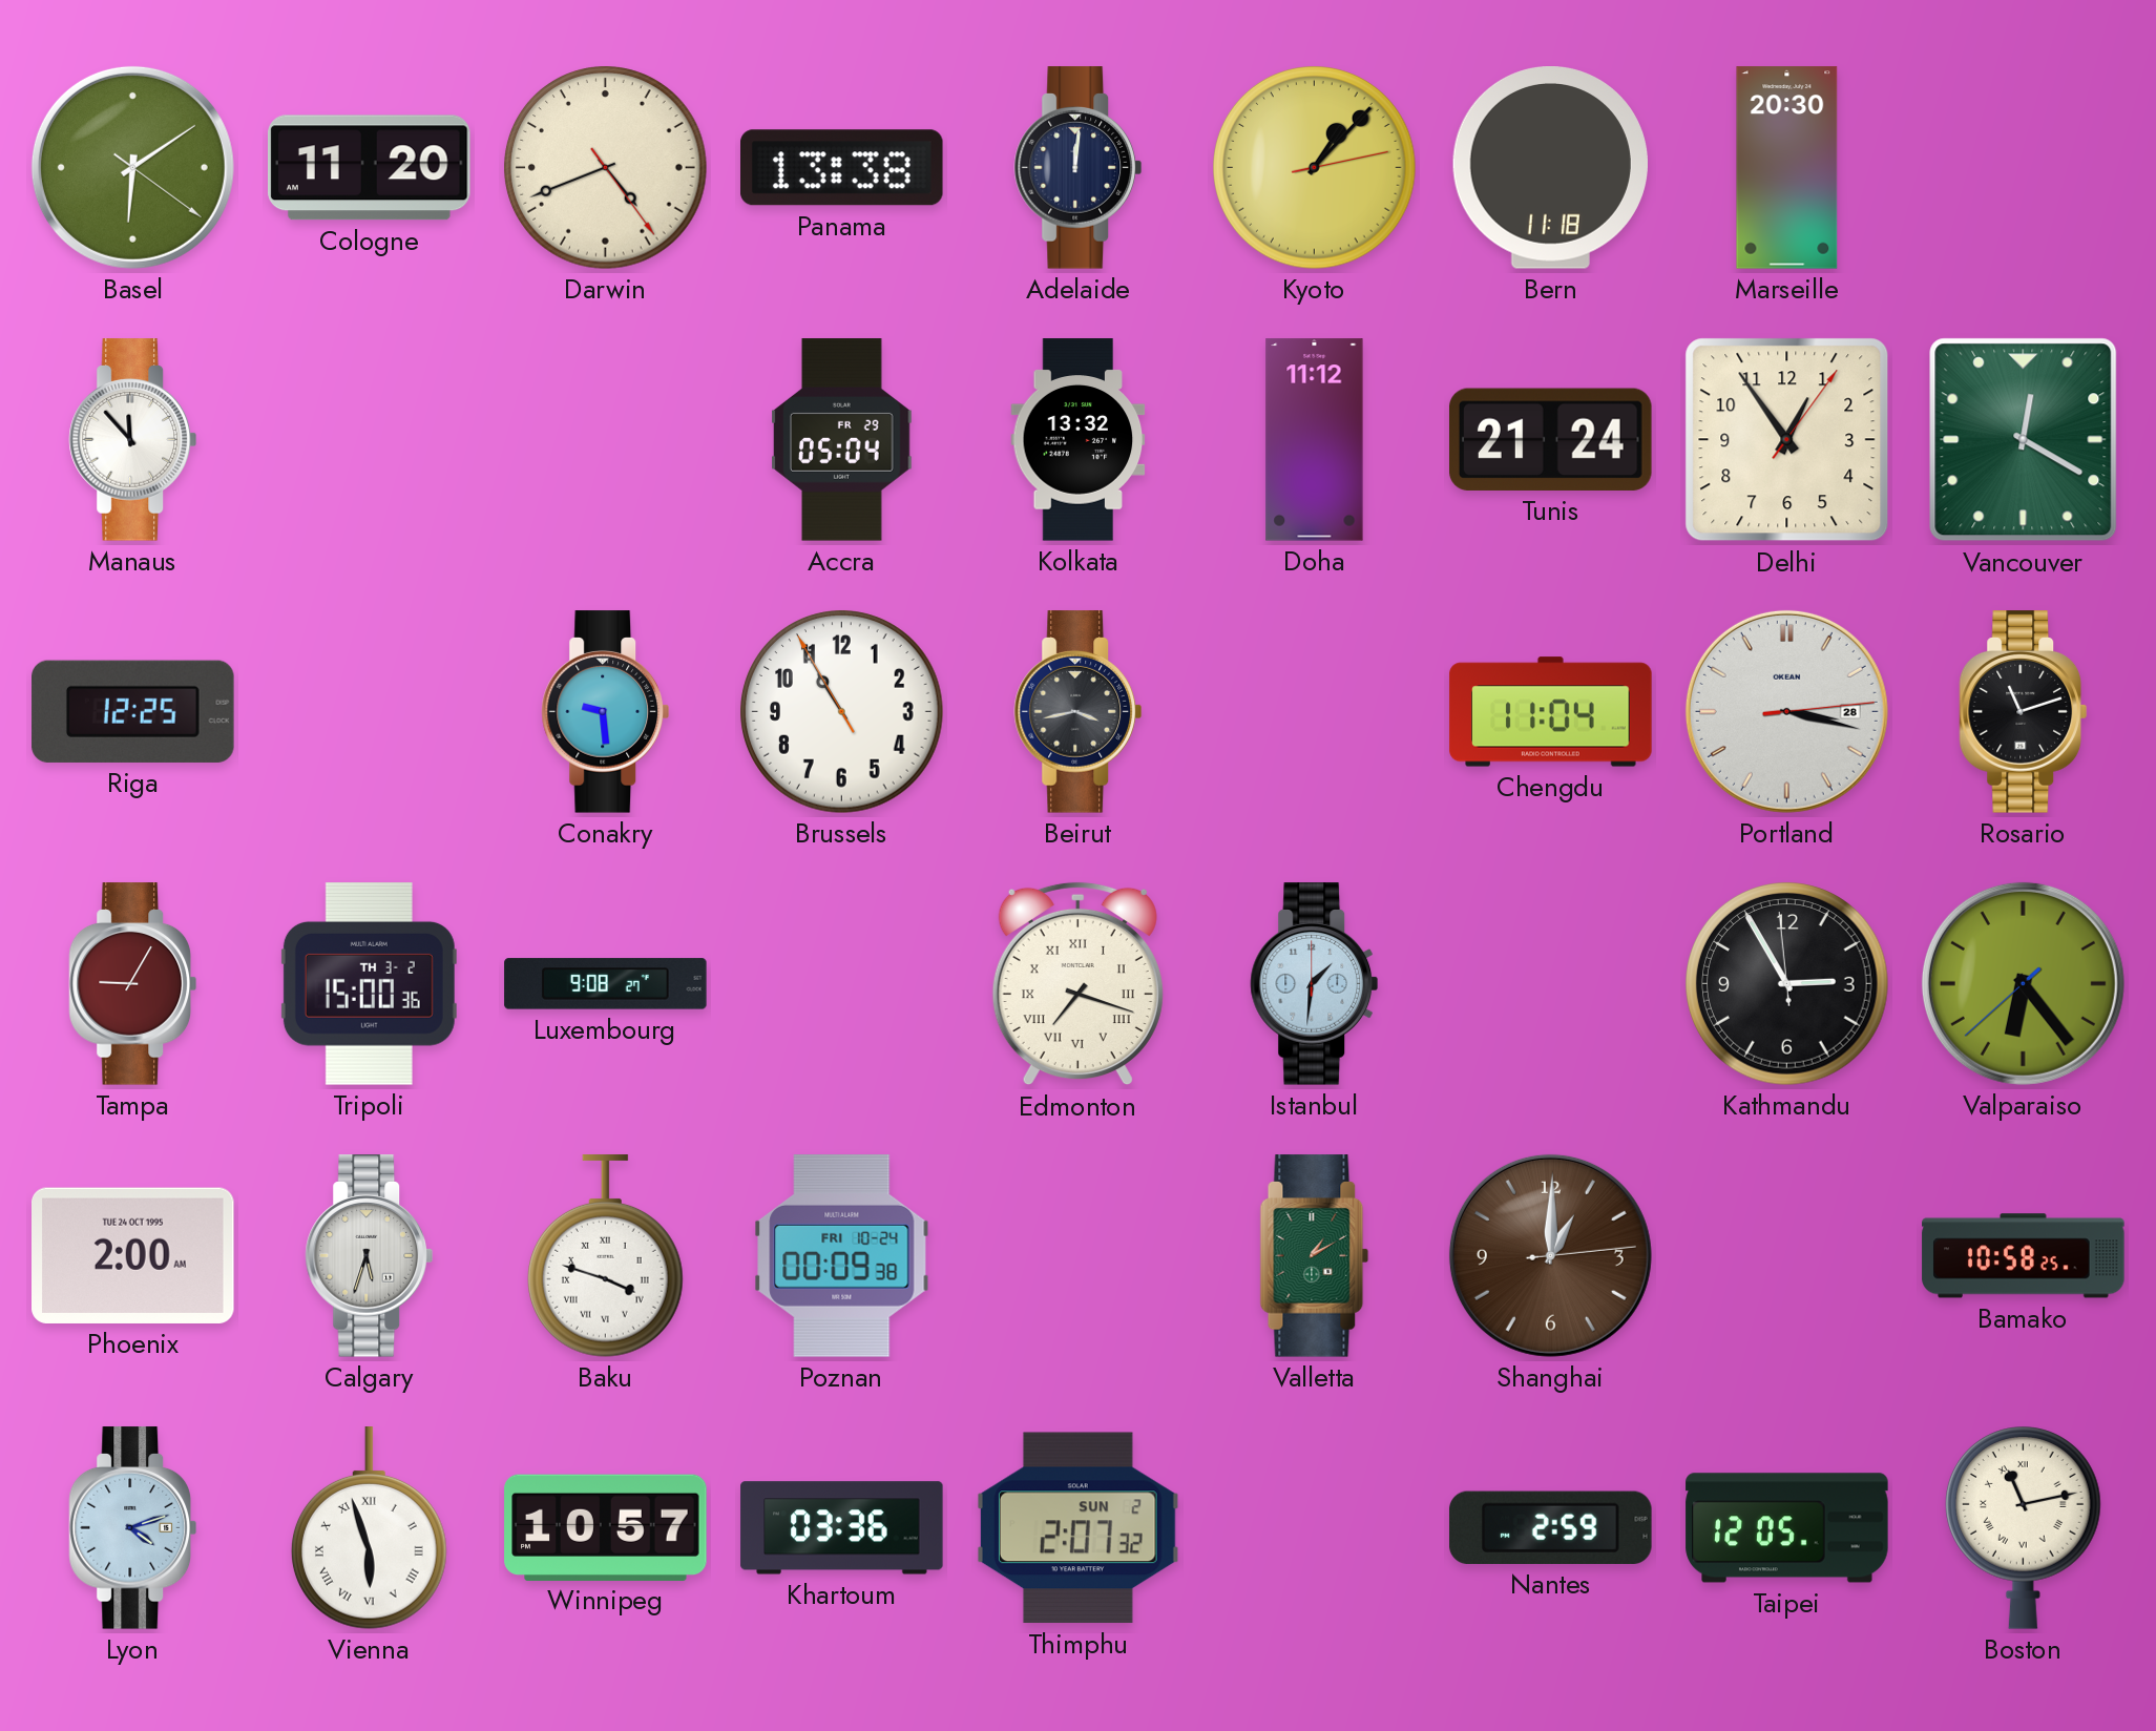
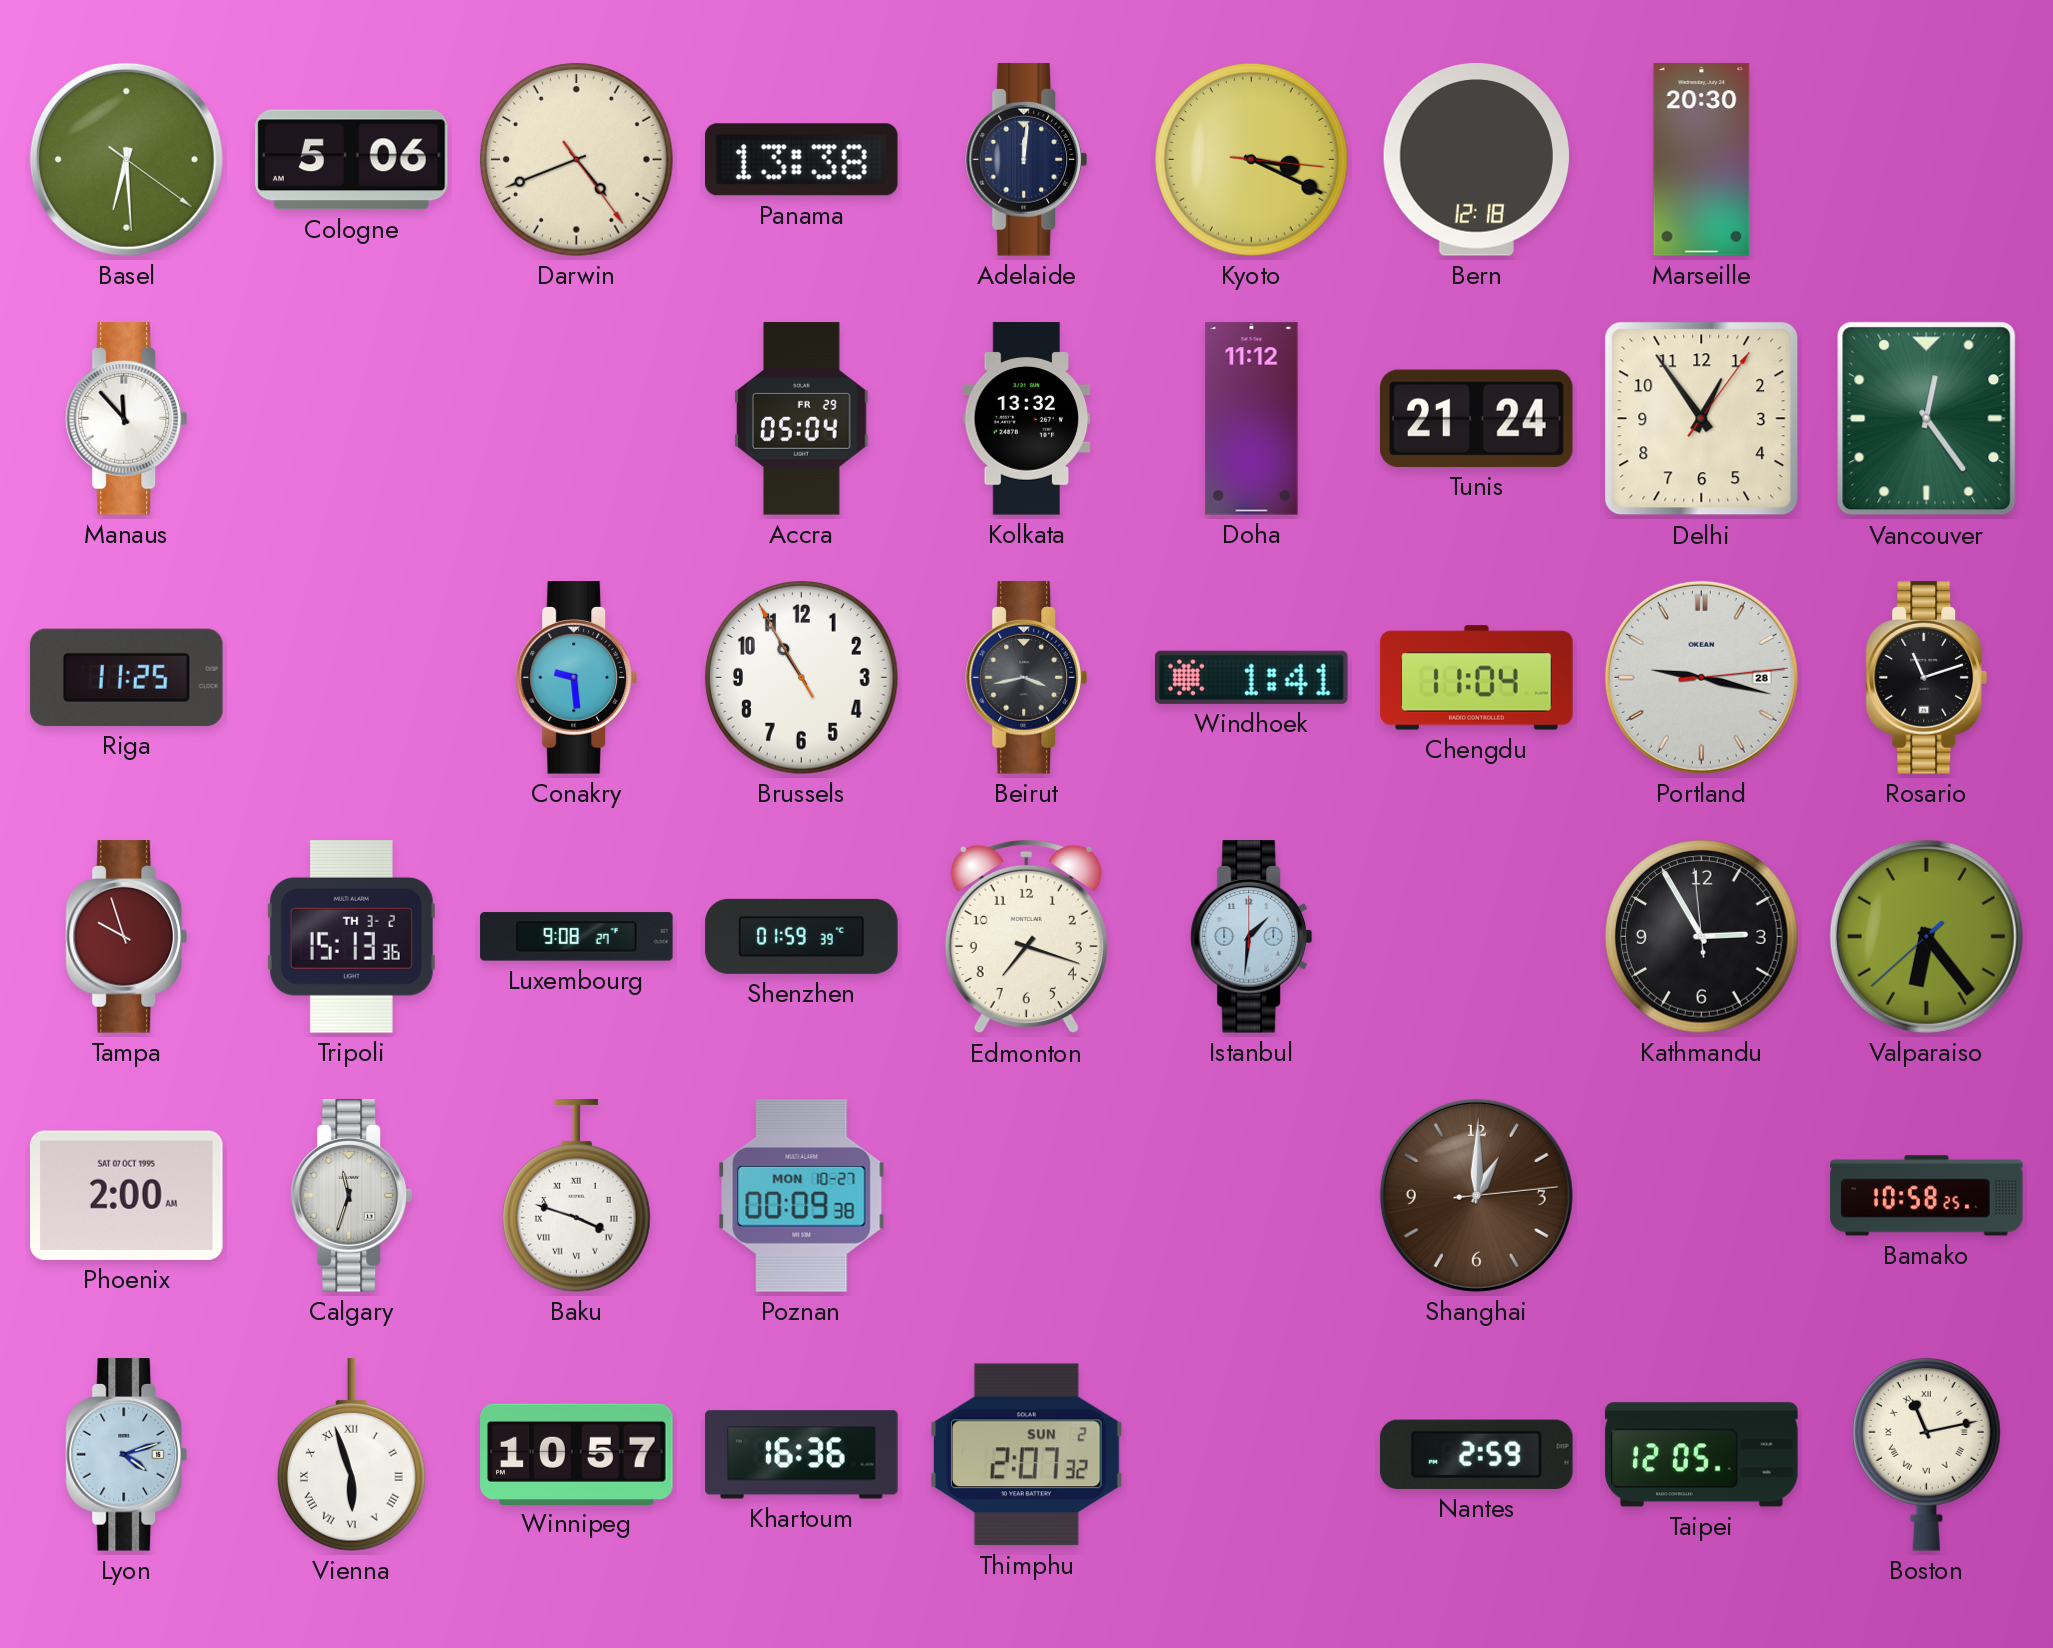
Basel: 6:09 -> 6:29 (126, 159)
Cologne: 11:20 -> 5:06 (352, 160)
Kyoto: 1:07 -> 3:19 (1252, 160)
Bern: 11:18 -> 12:18 (1476, 160)
Vancouver: 12:20 -> 12:24 (1927, 419)
Riga: 12:25 -> 11:25 (127, 677)
Windhoek: none -> 1:41 (1252, 677)
Portland: 3:17 -> 9:17 (1701, 677)
Tampa: 9:05 -> 9:57 (127, 937)
Tripoli: 15:00 -> 15:13 (351, 937)
Shenzhen: none -> 01:59 (802, 936)
Edmonton numerals: Roman -> Arabic (1026, 937)
Phoenix date: TUE 24 OCT 1995 -> SAT 07 OCT 1995 (127, 1195)
Calgary: 5:33 -> 11:33 (352, 1196)
Poznan date: FRI 10-24 -> MON 10-27 (802, 1196)
Valletta: 1:10 -> none (1315, 1256)
Khartoum: 03:36 -> 16:36 (802, 1455)
